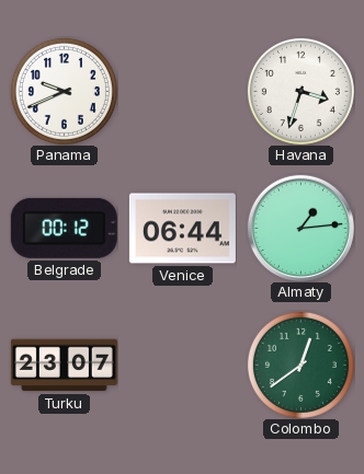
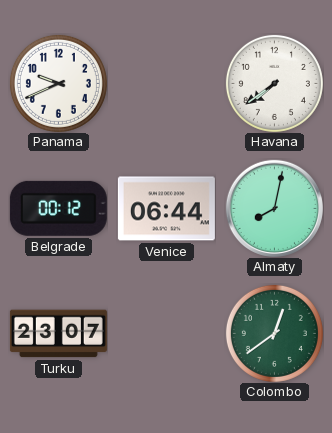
Havana: 3:33 -> 7:39 (274, 83)
Almaty: 1:14 -> 8:02 (274, 208)
